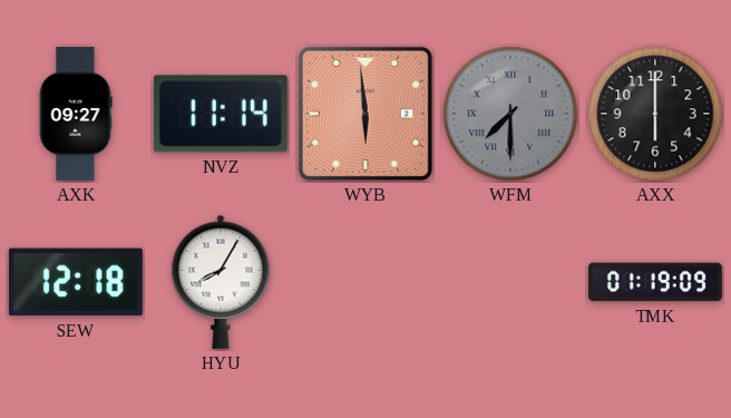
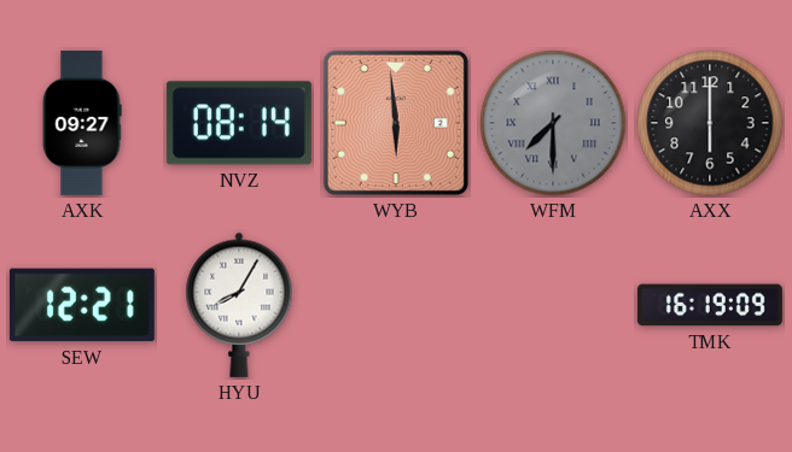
NVZ: 11:14 -> 08:14 (239, 123)
SEW: 12:18 -> 12:21 (82, 305)
TMK: 01:19 -> 16:19 (710, 305)
